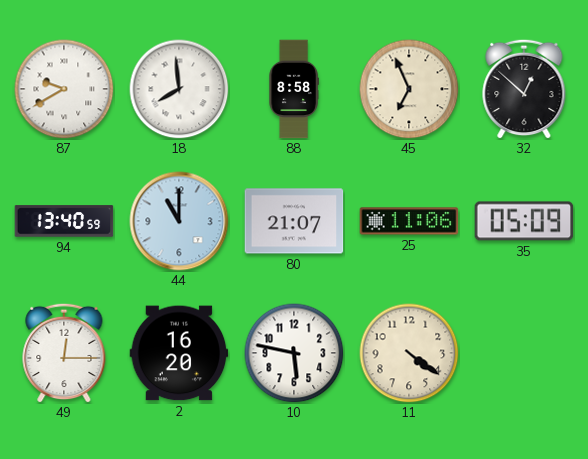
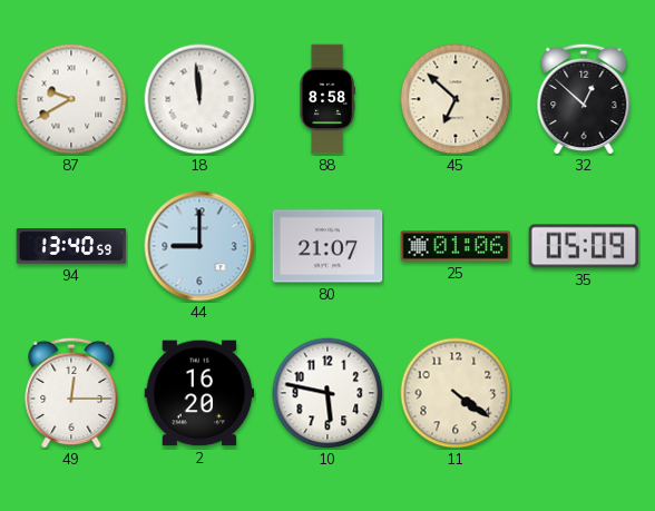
18: 7:59 -> 11:59 (199, 99)
45: 6:56 -> 6:52 (456, 99)
44: 11:00 -> 9:00 (199, 246)
25: 11:06 -> 01:06 (456, 246)
